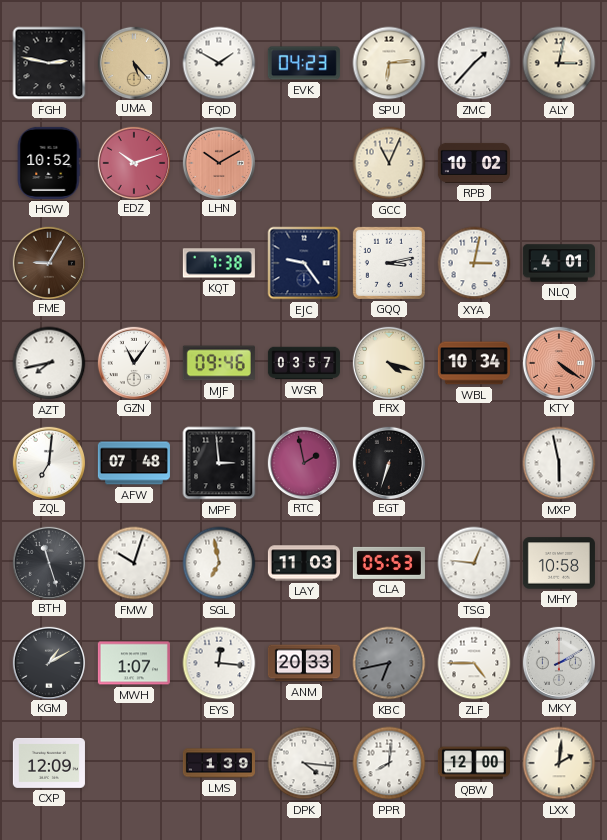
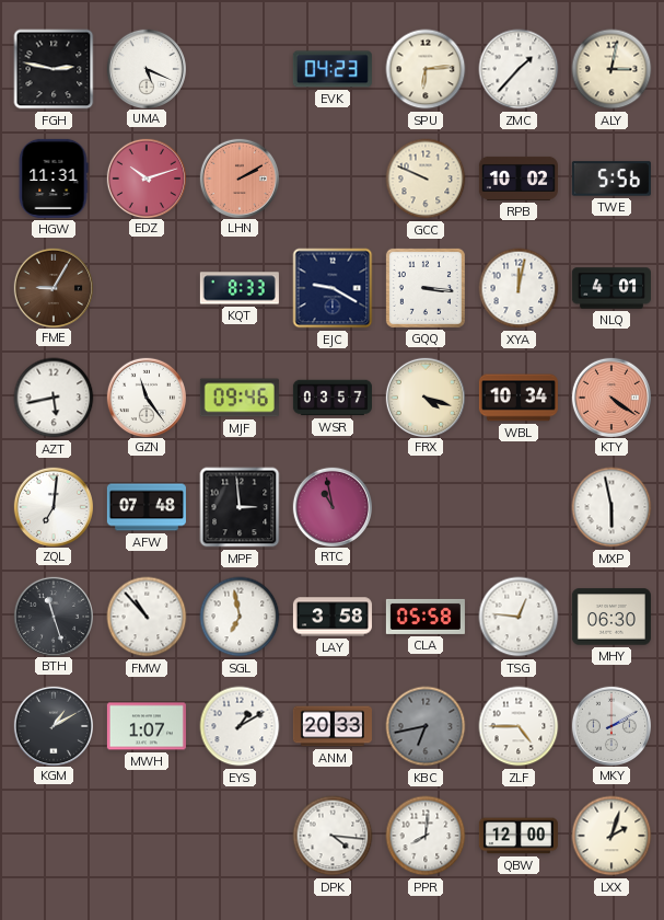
UMA: 5:23 -> 5:19 (145, 68)
UMA dial: champagne -> white (145, 68)
FQD: 1:50 -> none (219, 63)
HGW: 10:52 -> 11:31 (54, 179)
LHN: 10:10 -> 2:10 (238, 177)
GCC: 11:04 -> 9:49 (426, 179)
TWE: none -> 5:56 (611, 179)
KQT: 7:38 -> 8:33 (240, 288)
EJC: 9:24 -> 9:20 (333, 288)
GQQ: 3:13 -> 3:16 (426, 288)
XYA: 3:02 -> 12:02 (519, 288)
AZT: 7:43 -> 5:43 (54, 398)
GZN: 11:06 -> 11:24 (145, 396)
RTC: 1:58 -> 10:58 (331, 506)
EGT: 6:33 -> none (388, 462)
FMW: 10:03 -> 10:53 (147, 617)
LAY: 11:03 -> 3:58 (333, 617)
CLA: 05:53 -> 05:58 (426, 617)
MHY: 10:58 -> 06:30 (611, 617)
EYS: 12:16 -> 1:10 (240, 726)
CXP: 12:09 -> none (49, 763)
LMS: 1:39 -> none (219, 763)
LXX: 2:01 -> 2:03 (611, 836)
